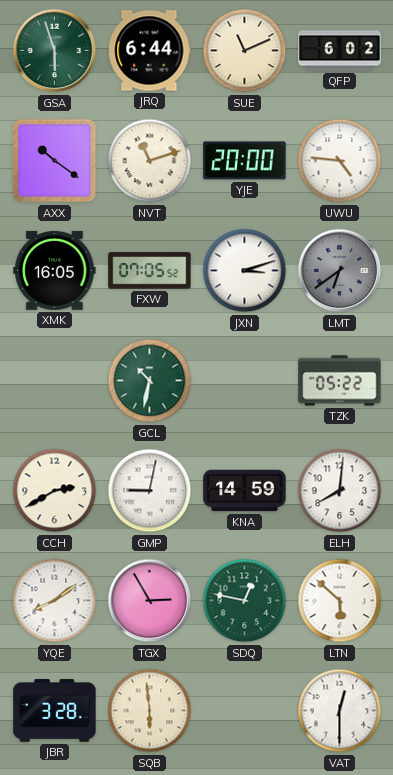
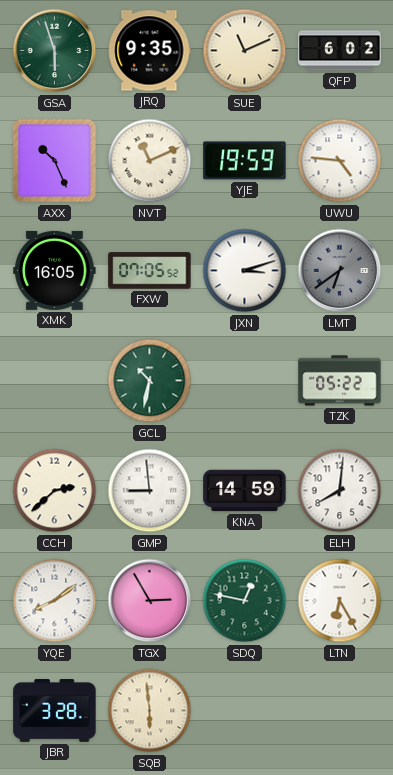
JRQ: 6:44 -> 9:35 (149, 51)
AXX: 10:21 -> 10:26 (55, 161)
NVT: 11:12 -> 11:11 (150, 161)
YJE: 20:00 -> 19:59 (245, 161)
CCH: 2:40 -> 2:38 (55, 491)
GMP: 9:02 -> 8:59 (150, 491)
LTN: 5:52 -> 6:25 (340, 601)
VAT: 12:30 -> none (340, 711)
